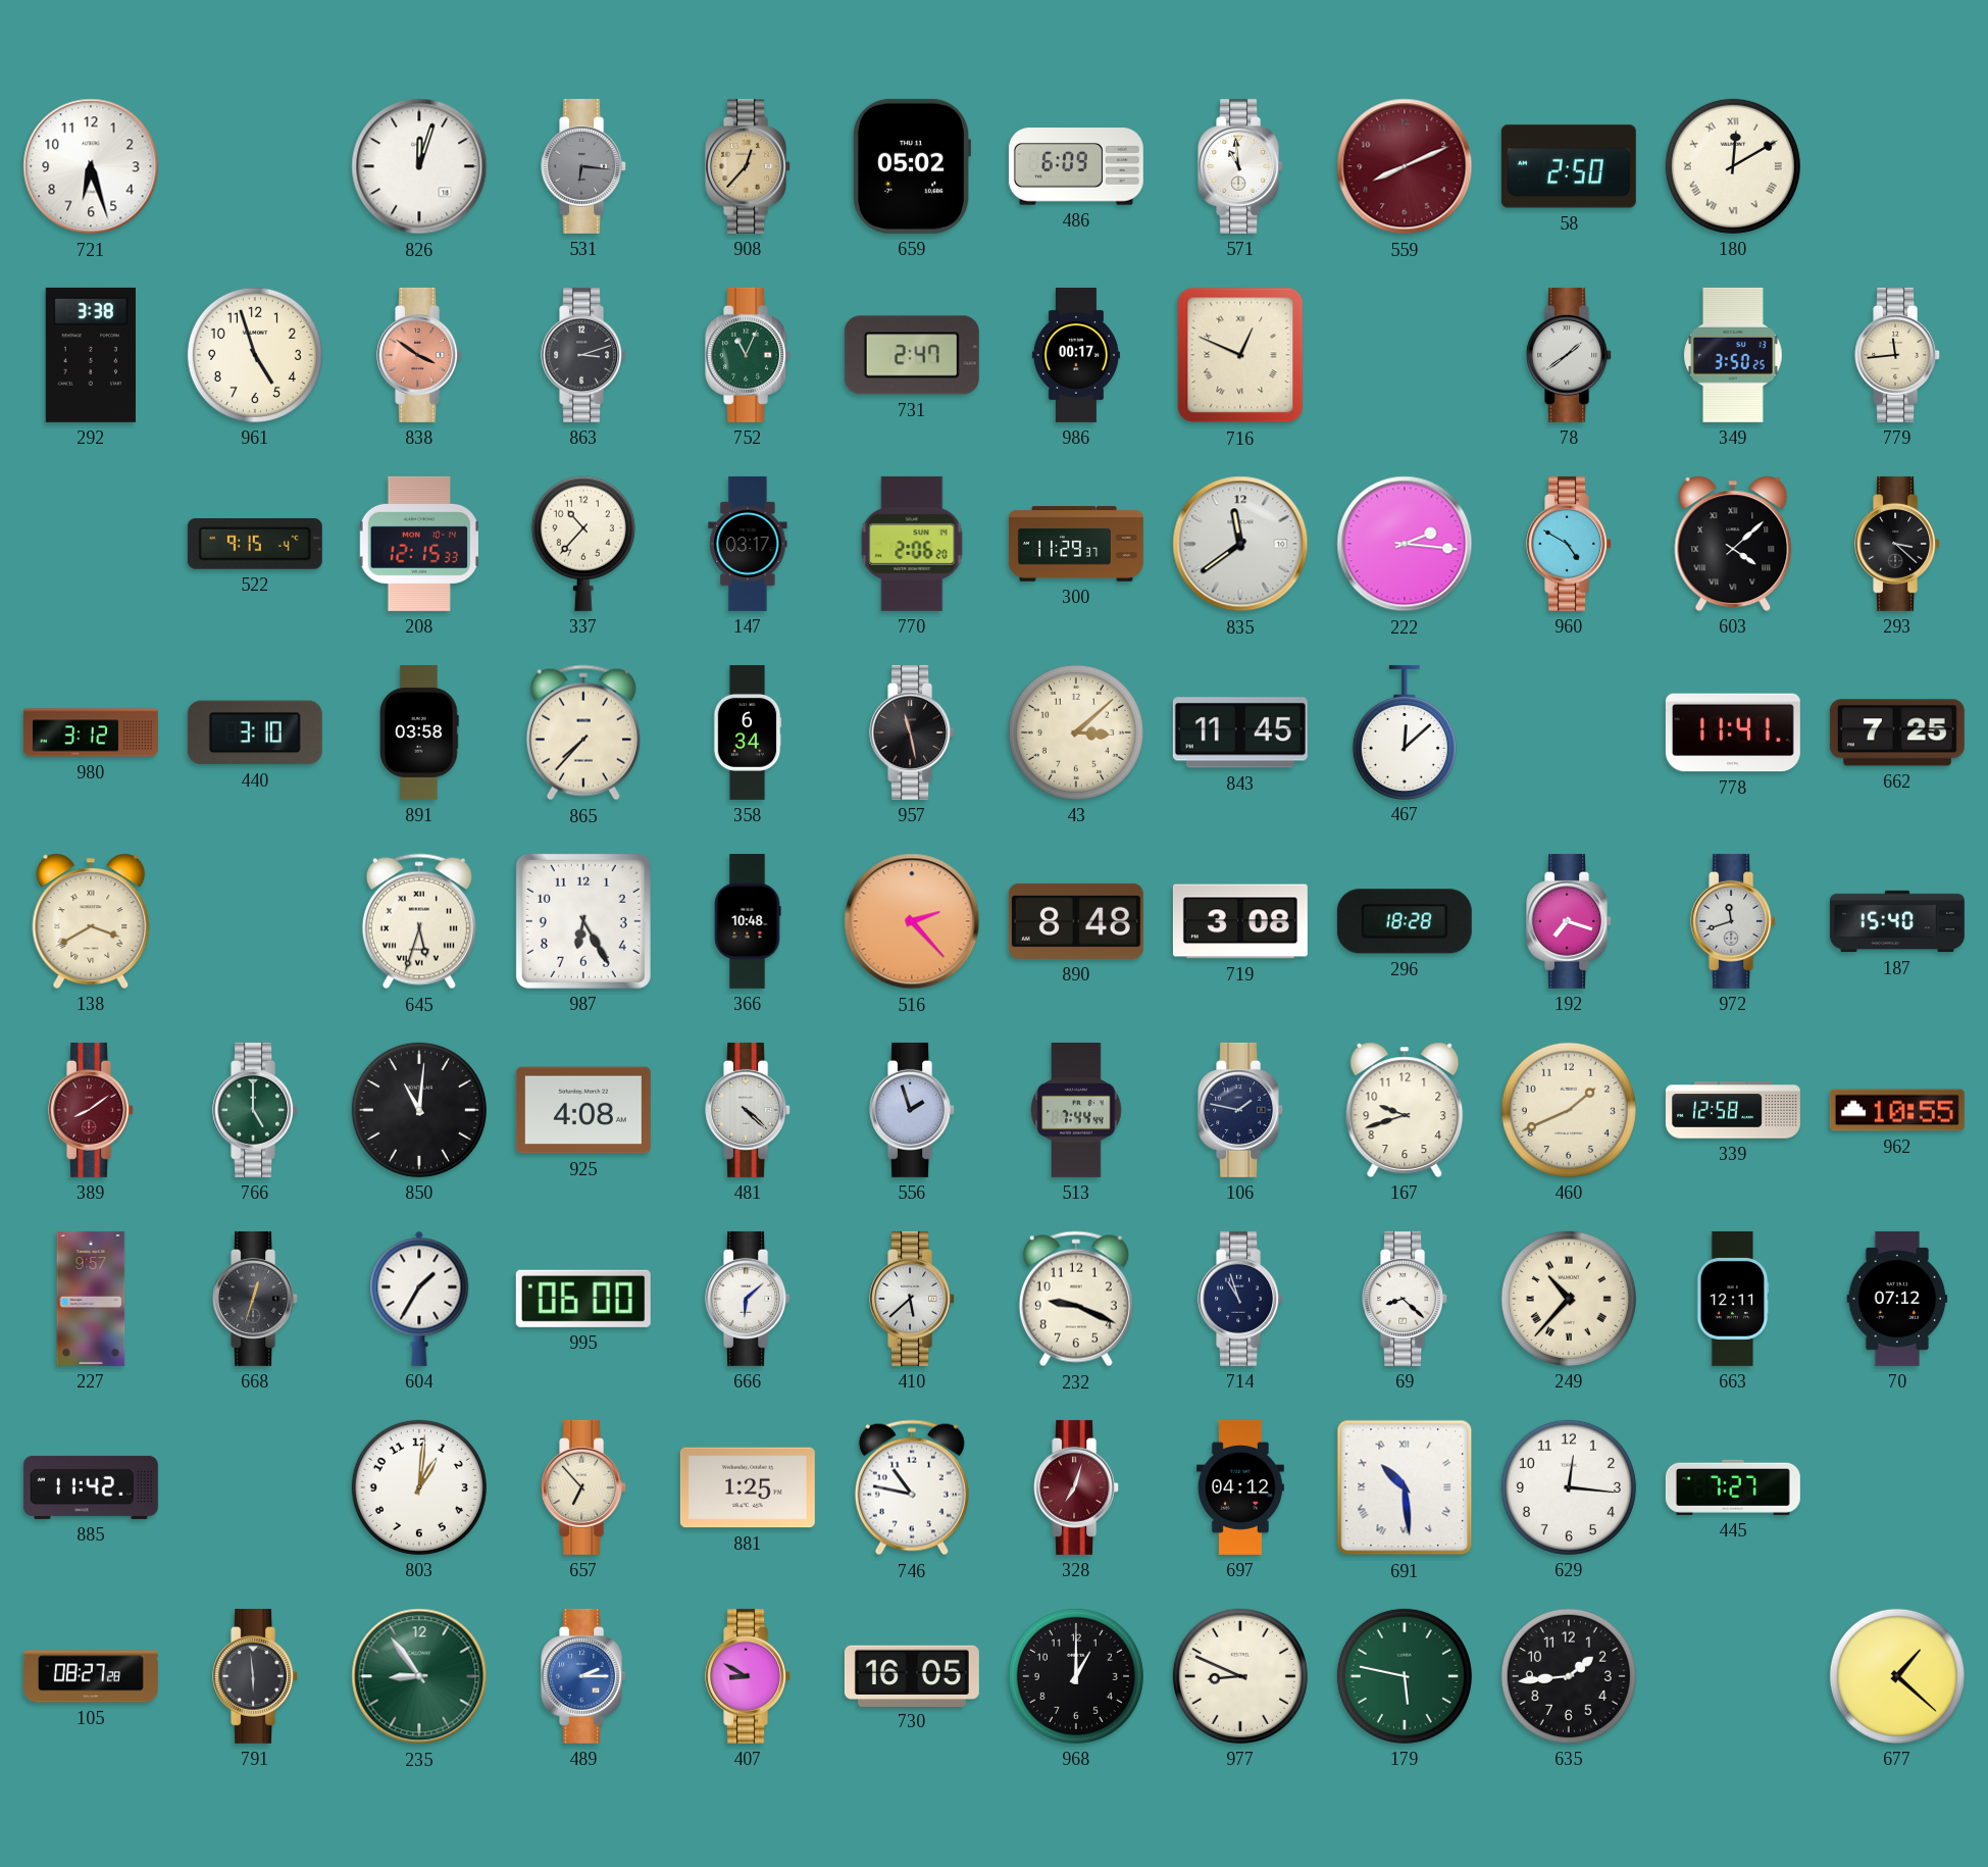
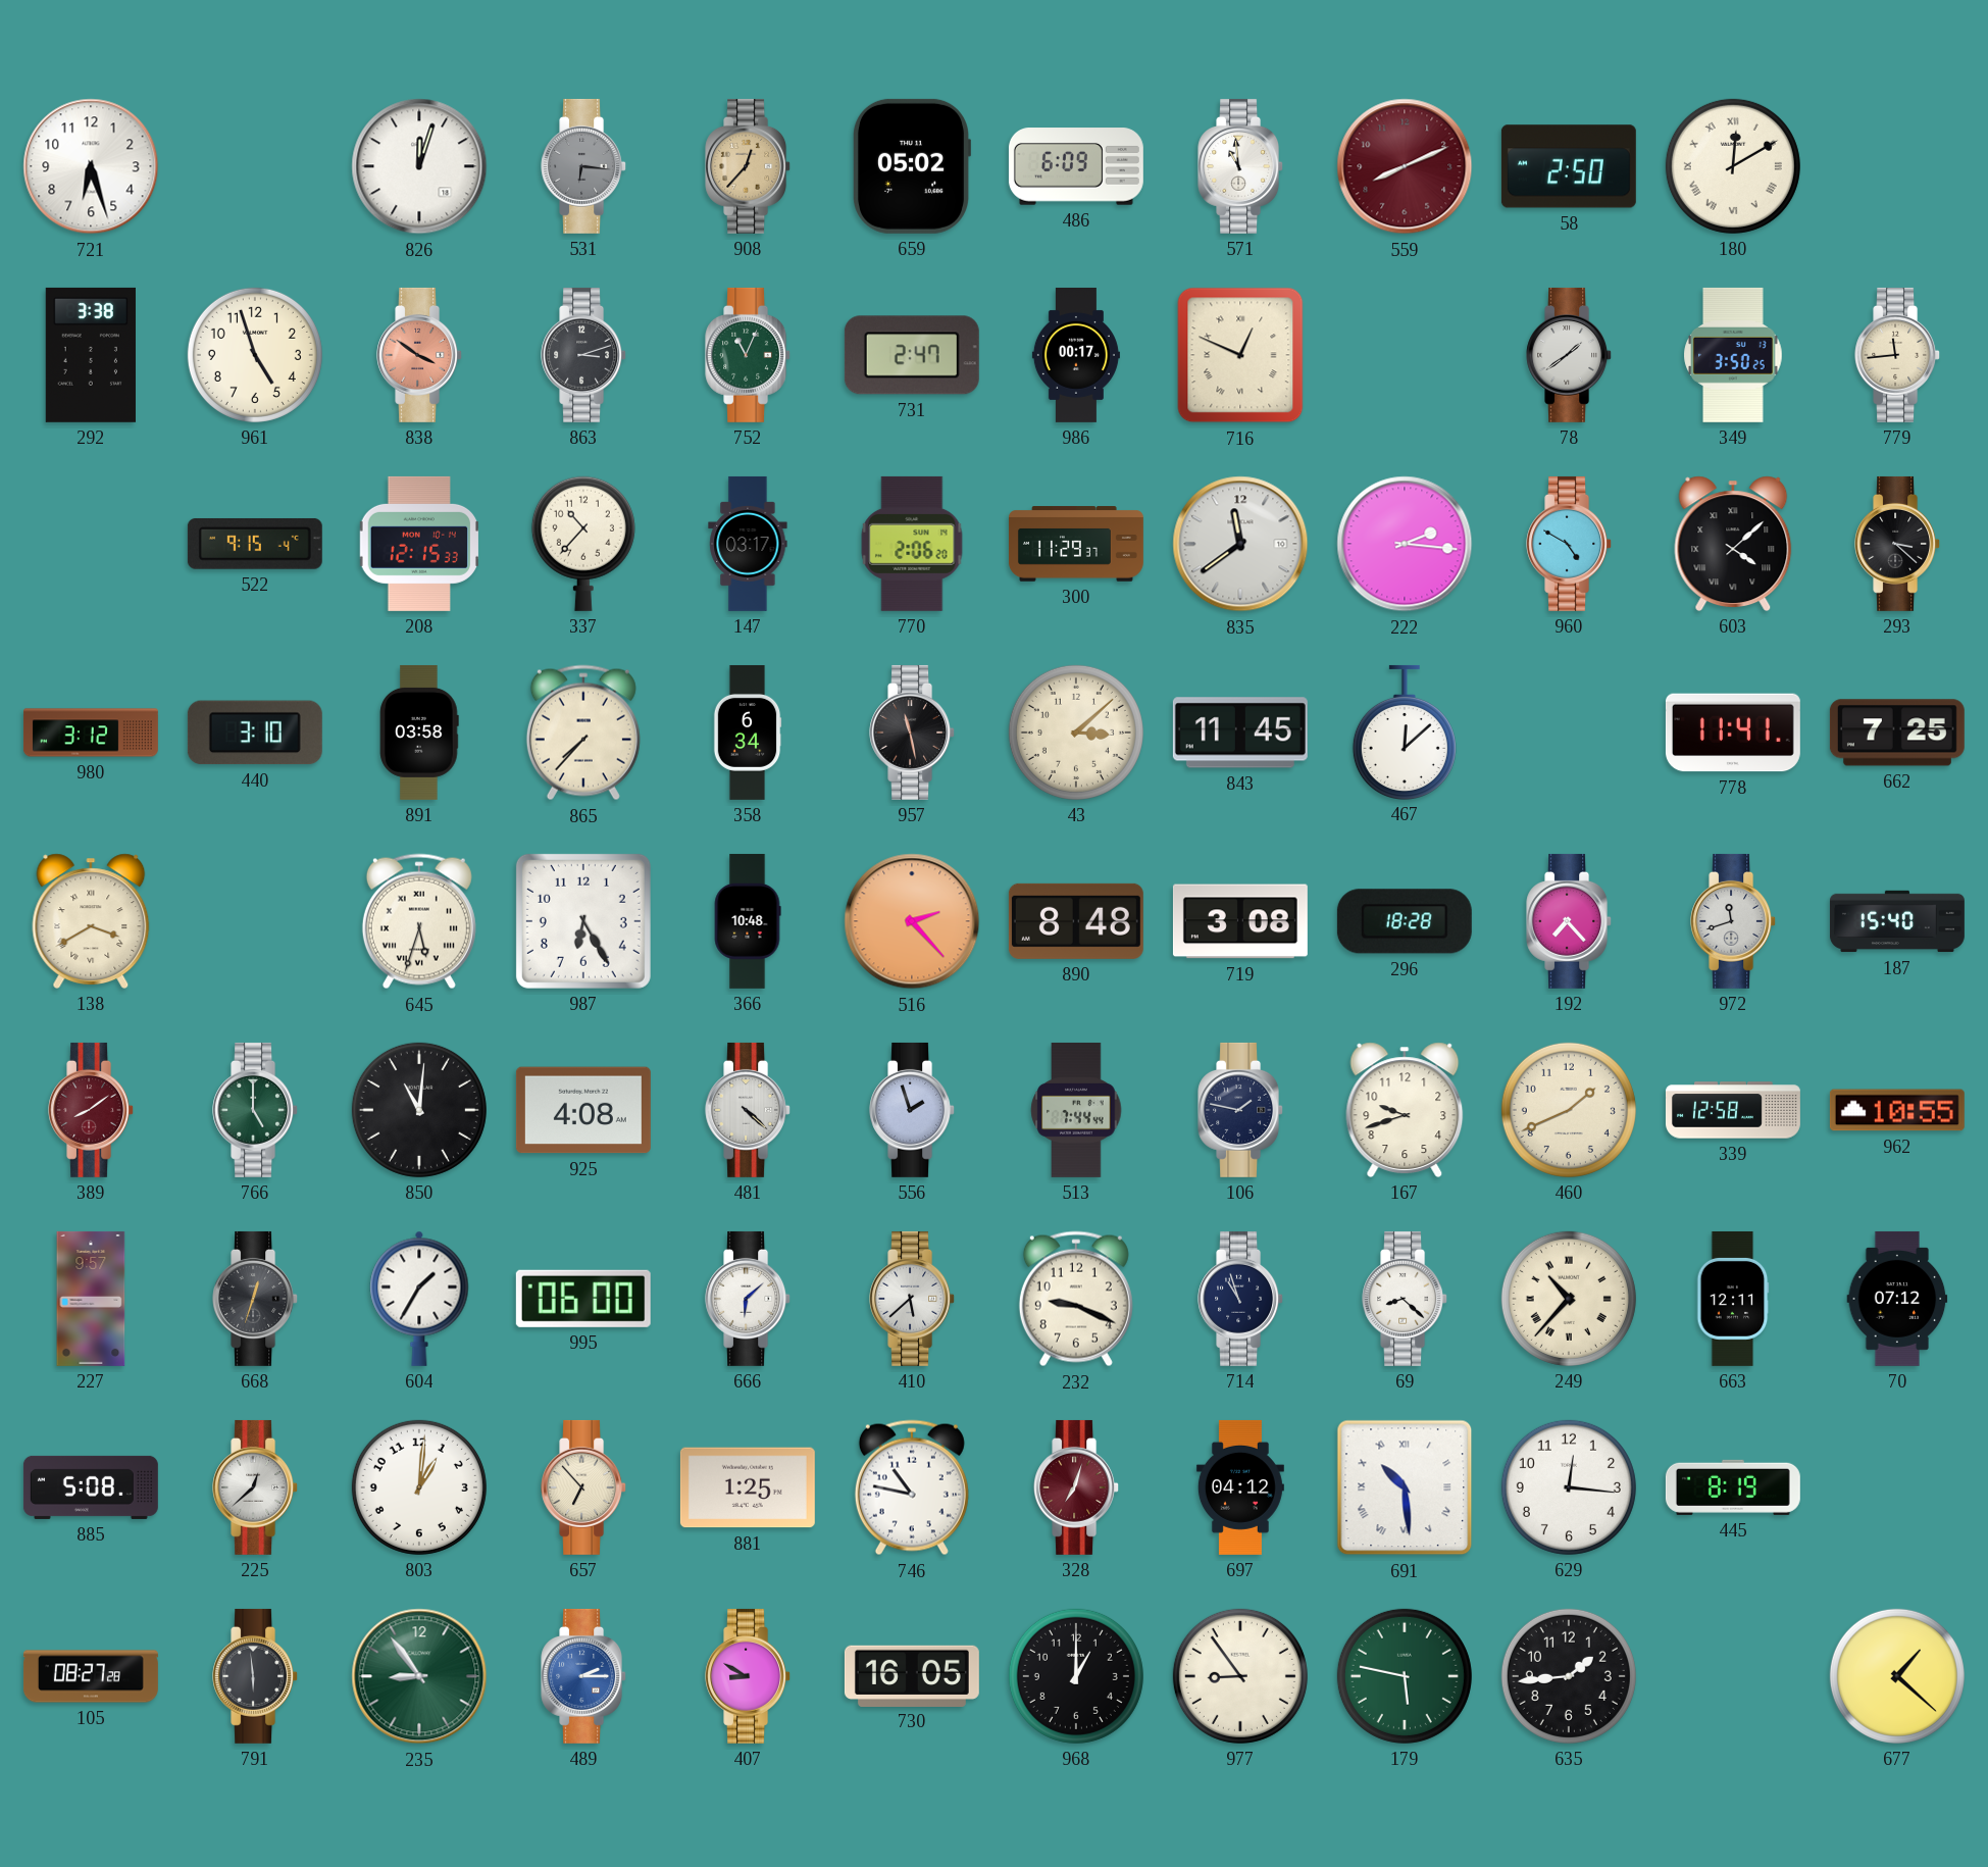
192: 7:18 -> 7:23 (1570, 921)
885: 11:42 -> 5:08 (91, 1487)
225: none -> 12:38 (256, 1487)
445: 7:27 -> 8:19 (1733, 1487)
977: 8:49 -> 8:54 (1240, 1676)
